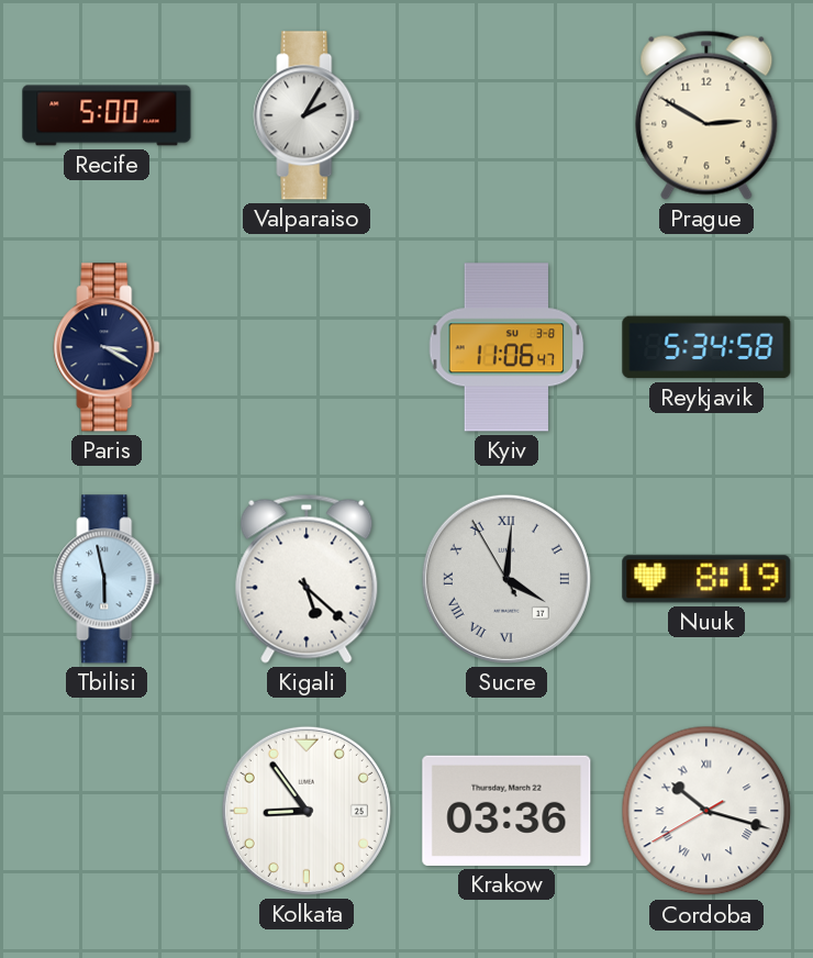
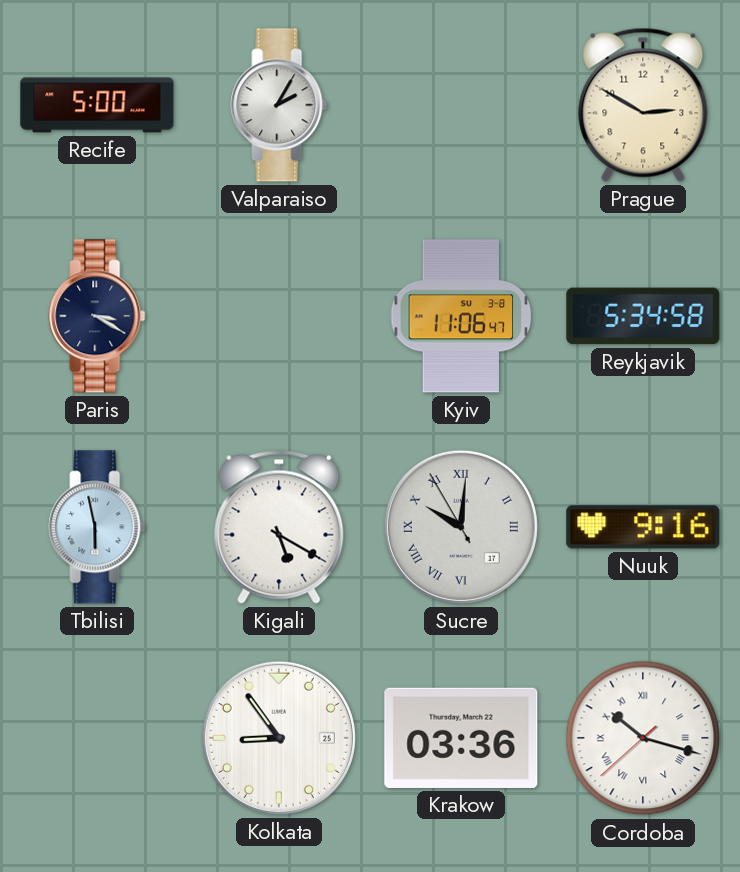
Kigali: 5:22 -> 5:20 (279, 527)
Sucre: 4:00 -> 10:00 (461, 527)
Nuuk: 8:19 -> 9:16 (643, 527)
Cordoba: 10:17:40 -> 10:17:38 (643, 738)
